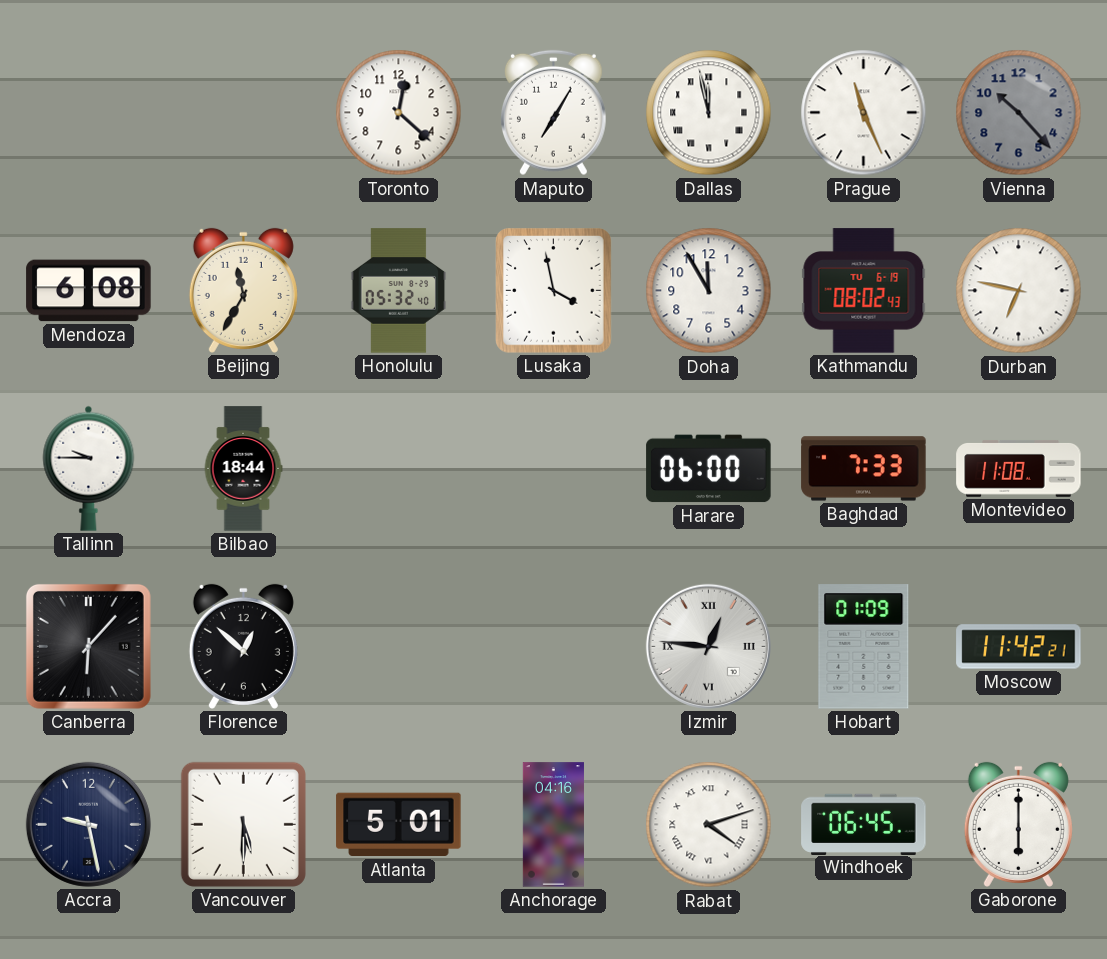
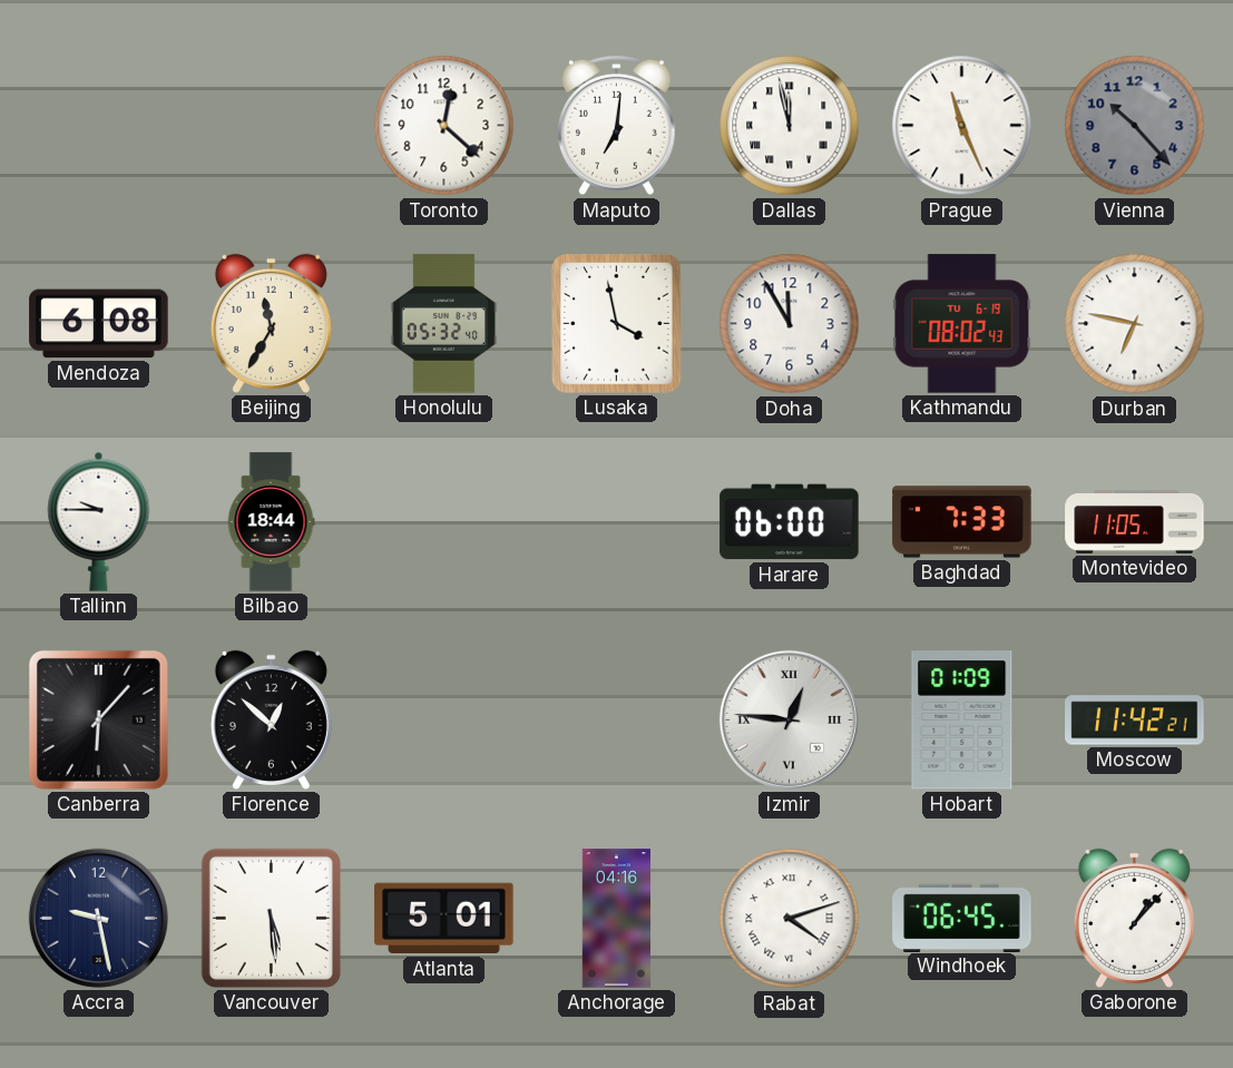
Maputo: 7:05 -> 7:01 (616, 126)
Montevideo: 11:08 -> 11:05 (1135, 521)
Vancouver: 5:30 -> 5:29 (271, 918)
Gaborone: 6:00 -> 1:07 (1134, 918)
